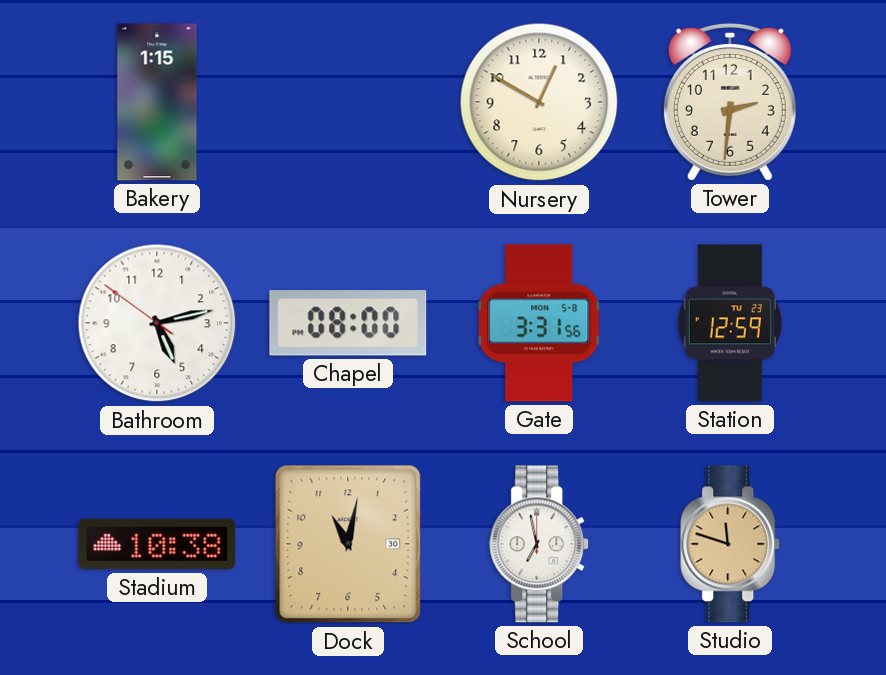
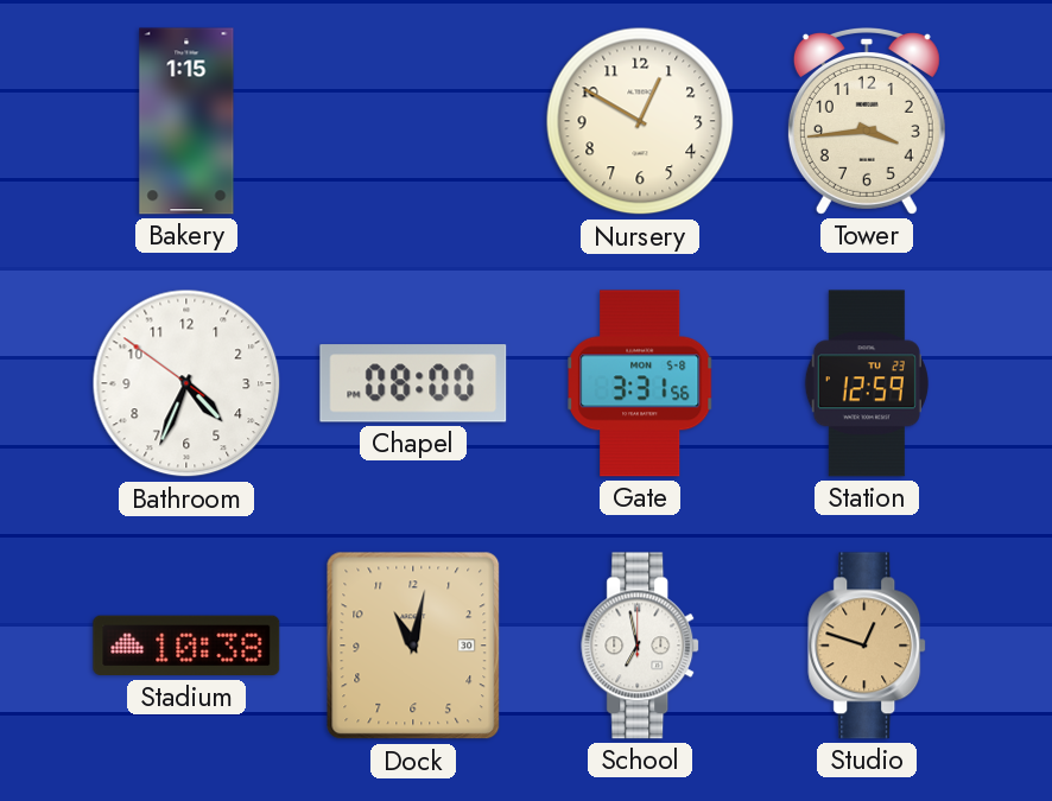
Tower: 2:31 -> 3:44 (867, 122)
Bathroom: 5:12 -> 4:33 (186, 383)
Studio: 11:48 -> 12:48 (868, 646)
